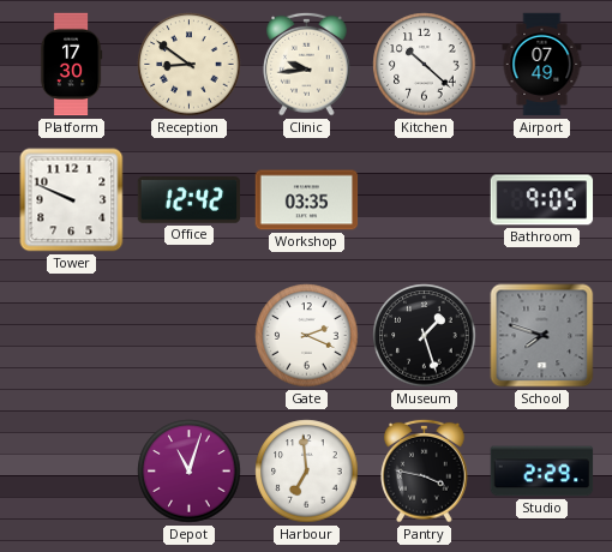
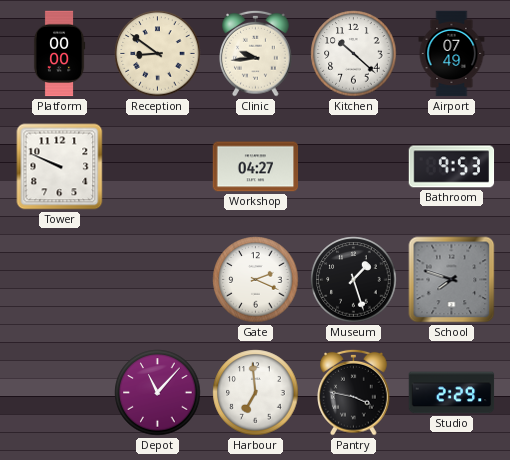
Platform: 17:30 -> 00:00 (59, 54)
Office: 12:42 -> none (190, 200)
Workshop: 03:35 -> 04:27 (256, 167)
Bathroom: 9:05 -> 9:53 (452, 167)
Depot: 11:03 -> 11:07 (158, 393)
